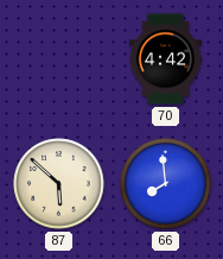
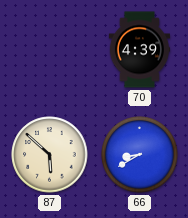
70: 4:42 -> 4:39 (139, 50)
66: 7:59 -> 8:40 (140, 155)
